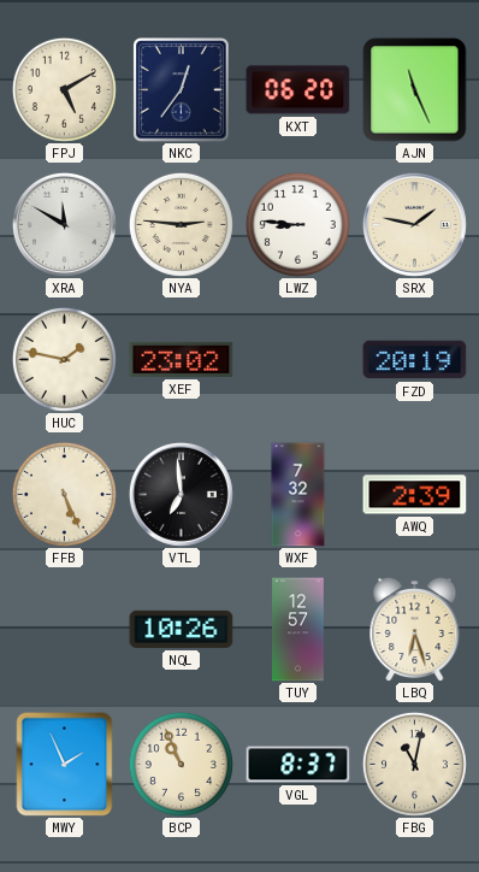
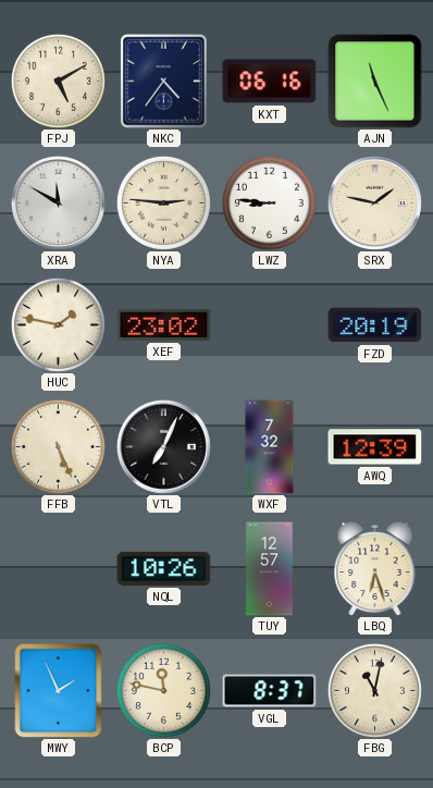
NKC: 12:36 -> 4:36 (164, 82)
KXT: 06:20 -> 06:16 (270, 82)
VTL: 6:59 -> 7:04 (163, 446)
AWQ: 2:39 -> 12:39 (375, 447)
BCP: 10:56 -> 11:47 (163, 690)
